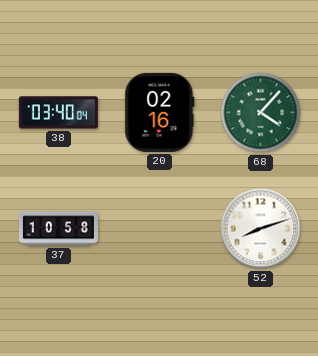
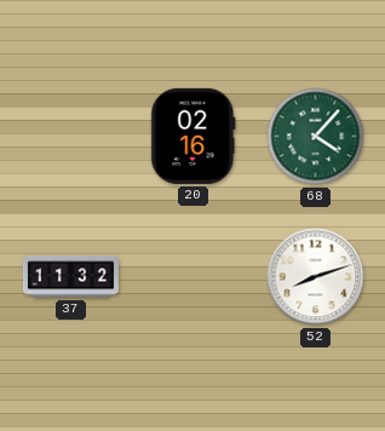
38: 03:40 -> none (58, 113)
37: 10:58 -> 11:32 (70, 277)
